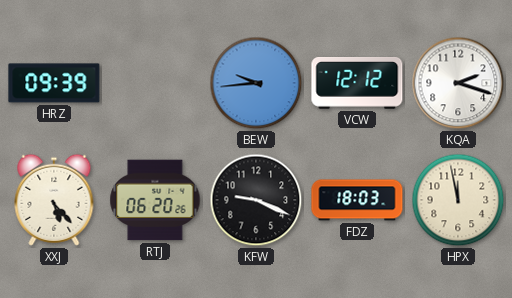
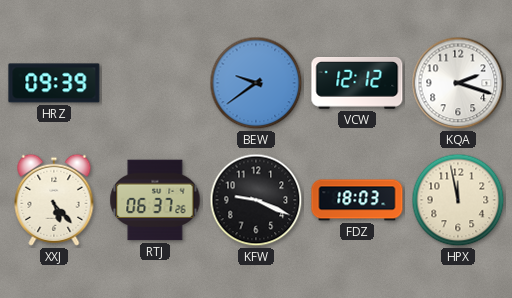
BEW: 9:44 -> 9:39 (256, 83)
RTJ: 06:20 -> 06:37 (155, 200)
